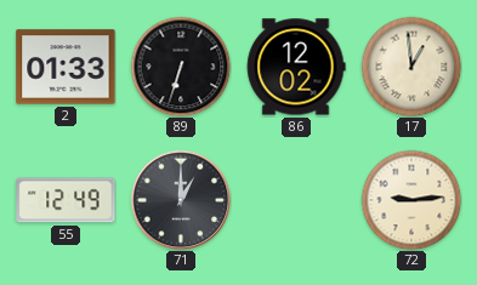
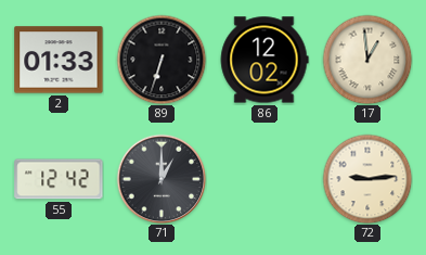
55: 12:49 -> 12:42 (59, 179)
